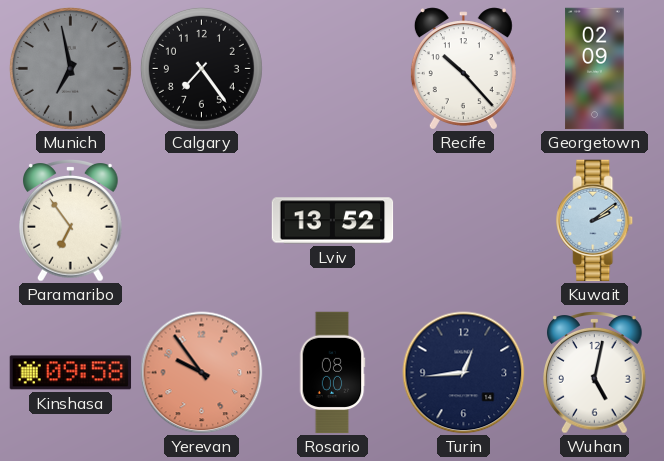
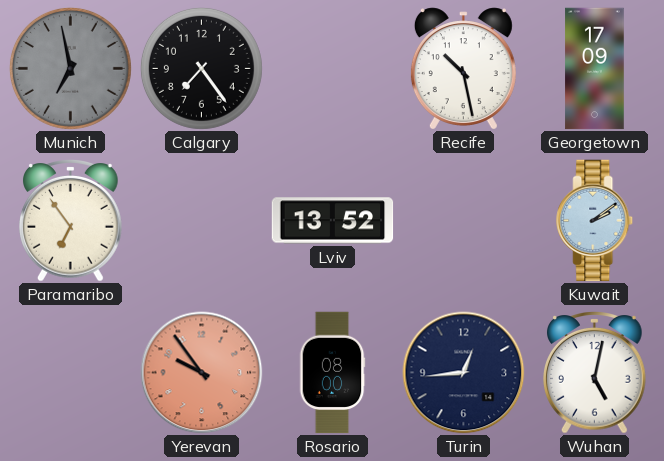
Recife: 10:23 -> 10:28 (463, 69)
Georgetown: 02:09 -> 17:09 (595, 69)
Kinshasa: 09:58 -> none (71, 373)
